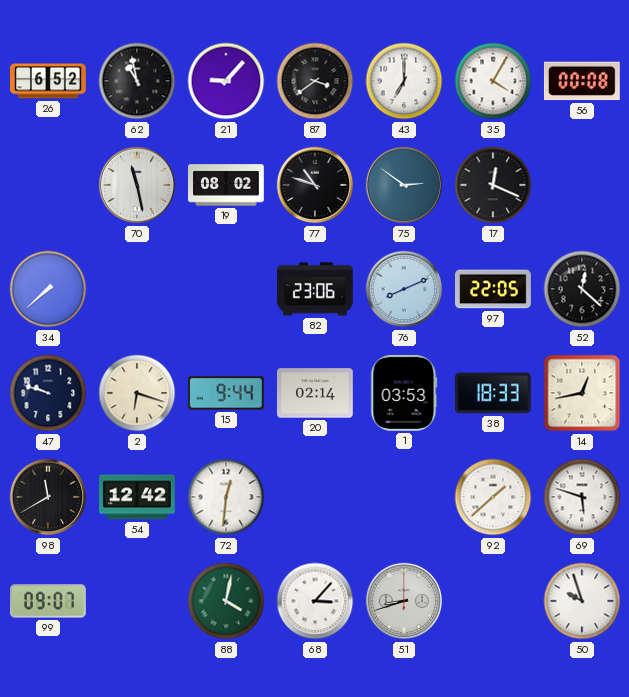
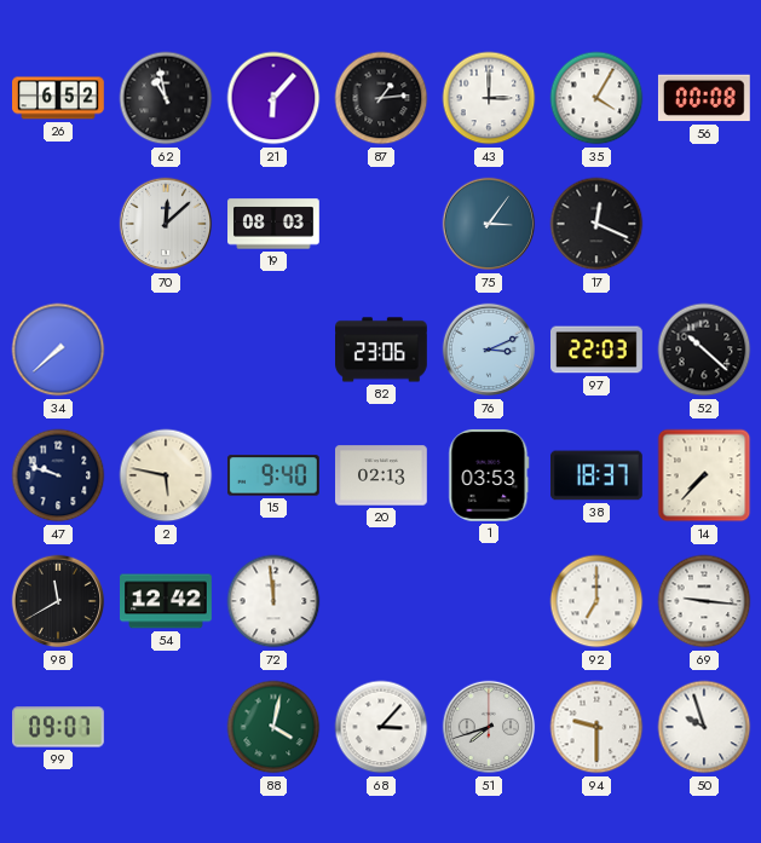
21: 9:07 -> 6:07 (273, 98)
87: 3:39 -> 1:14 (381, 98)
43: 7:00 -> 3:00 (489, 98)
70: 11:28 -> 12:08 (166, 224)
19: 08:02 -> 08:03 (275, 224)
77: 10:48 -> none (315, 185)
75: 2:51 -> 3:06 (489, 224)
76: 8:11 -> 3:11 (489, 350)
97: 22:05 -> 22:03 (598, 350)
52: 12:22 -> 10:22 (704, 350)
2: 6:18 -> 5:47 (166, 475)
15: 9:44 -> 9:40 (273, 475)
20: 02:14 -> 02:13 (382, 475)
38: 18:33 -> 18:37 (598, 475)
14: 12:43 -> 7:37 (704, 475)
72: 12:31 -> 11:59 (273, 601)
92: 1:38 -> 7:00 (596, 601)
69: 5:48 -> 9:16 (704, 601)
51: 8:42 -> 7:42 (489, 727)
94: none -> 9:30 (596, 727)
